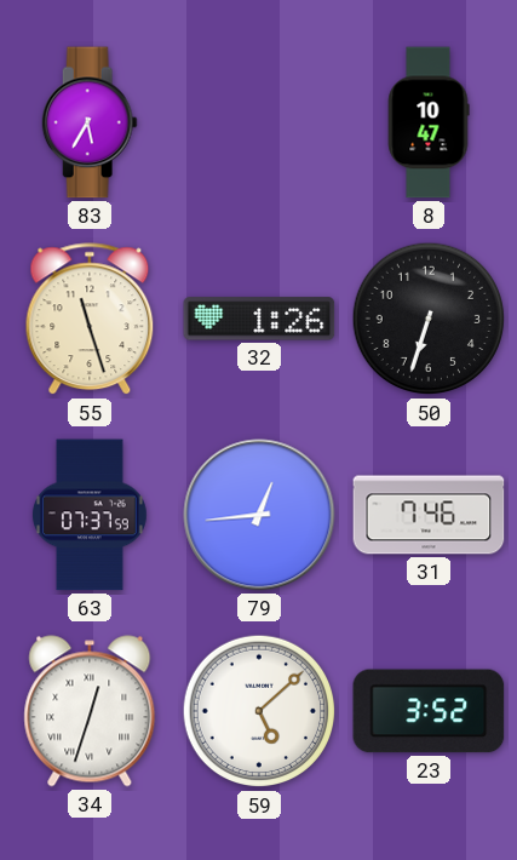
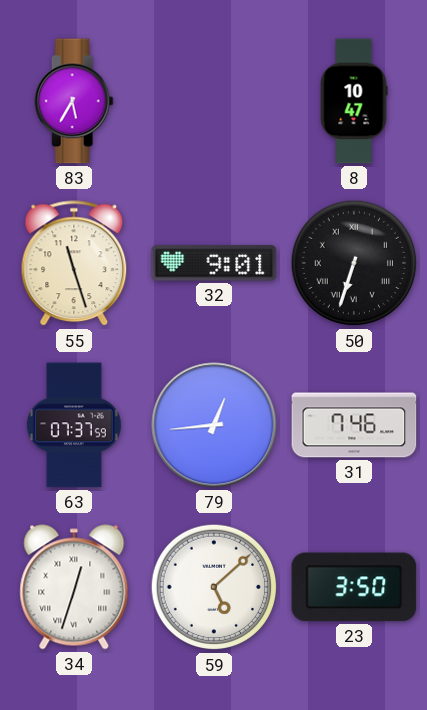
32: 1:26 -> 9:01 (214, 263)
50 numerals: Arabic -> Roman (354, 263)
23: 3:52 -> 3:50 (354, 587)
